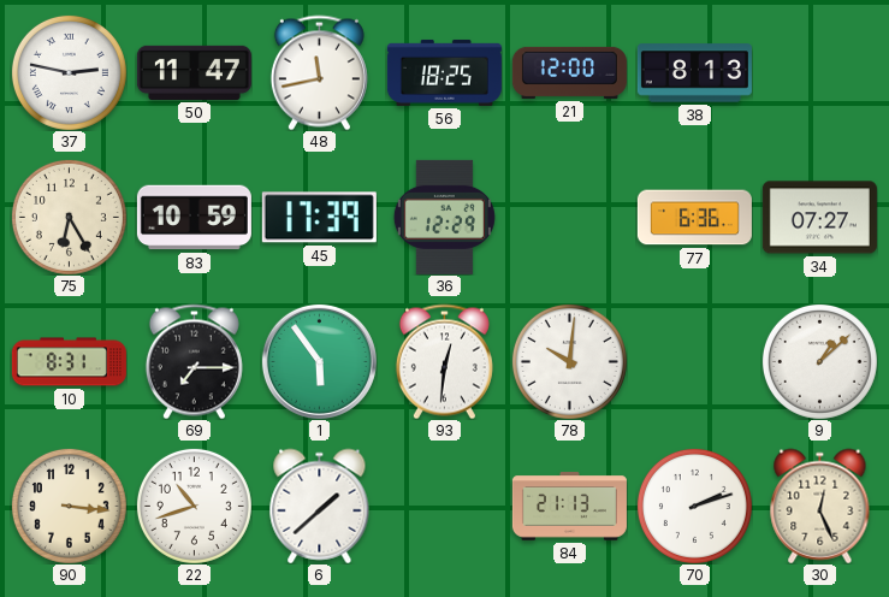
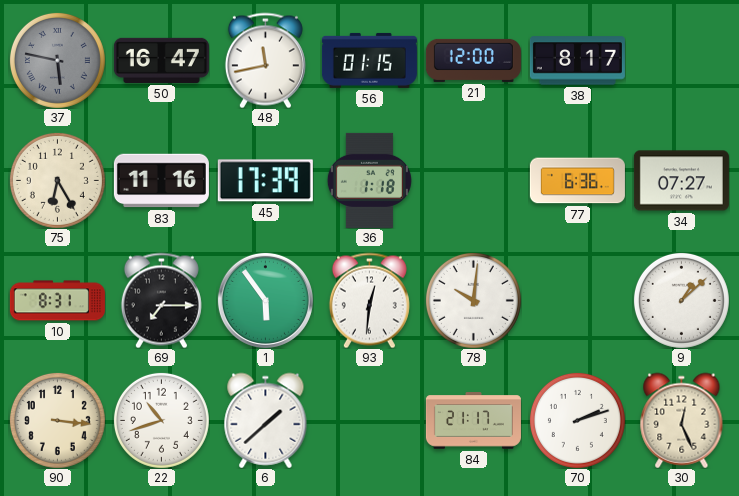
37: 2:47 -> 5:47 (57, 60)
37 dial: white -> grey (57, 60)
50: 11:47 -> 16:47 (161, 60)
56: 18:25 -> 01:15 (369, 60)
38: 8:13 -> 8:17 (577, 61)
83: 10:59 -> 11:16 (161, 181)
36: 12:29 -> 1:18 (369, 180)
84: 21:13 -> 21:17 (473, 421)
